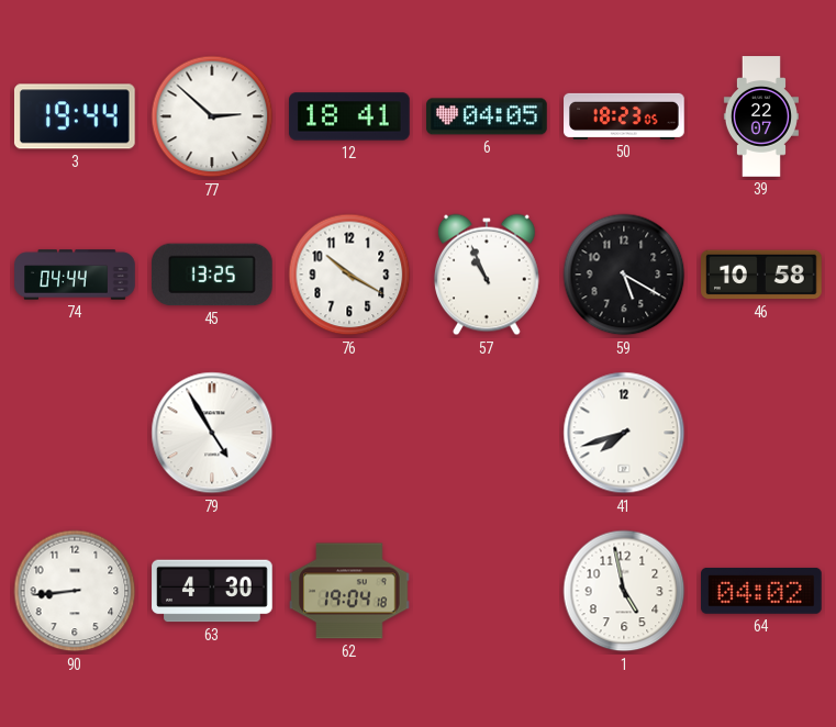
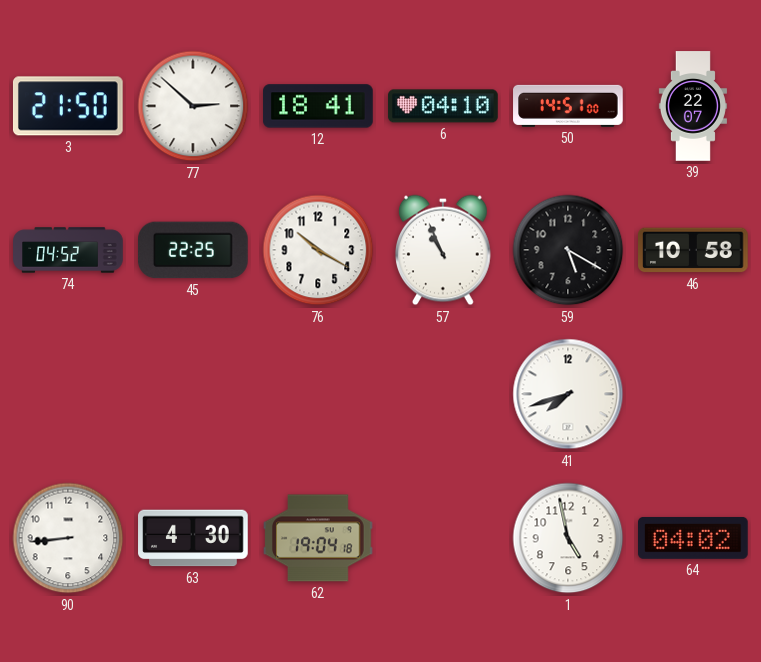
3: 19:44 -> 21:50 (68, 106)
6: 04:05 -> 04:10 (443, 106)
50: 18:23 -> 14:51 (568, 106)
74: 04:44 -> 04:52 (68, 250)
45: 13:25 -> 22:25 (194, 250)
79: 4:55 -> none (212, 433)
